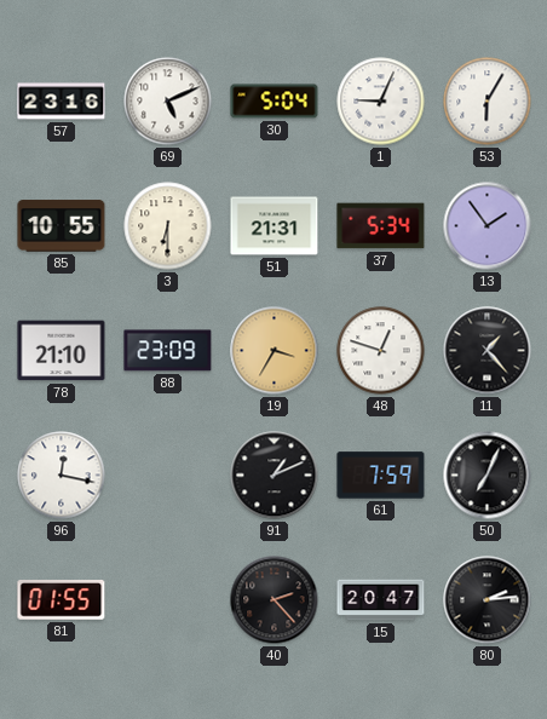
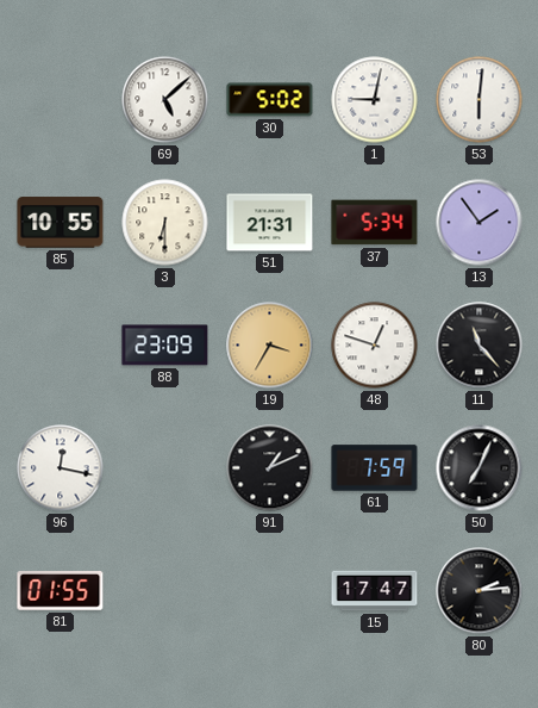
57: 23:16 -> none (62, 102)
69: 5:11 -> 5:08 (165, 100)
30: 5:04 -> 5:02 (270, 100)
1: 9:04 -> 9:02 (375, 100)
53: 6:05 -> 6:01 (480, 100)
78: 21:10 -> none (62, 351)
11: 1:23 -> 11:23 (480, 346)
40: 2:23 -> none (275, 600)
15: 20:47 -> 17:47 (375, 591)
